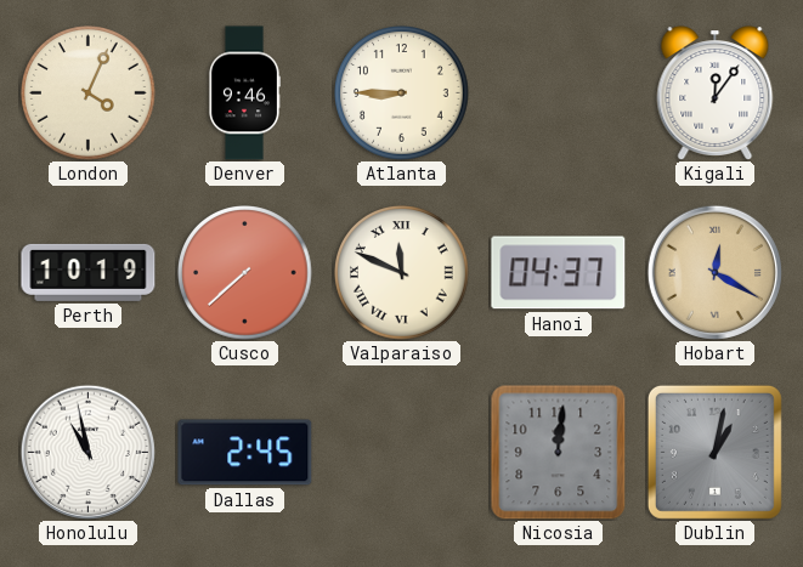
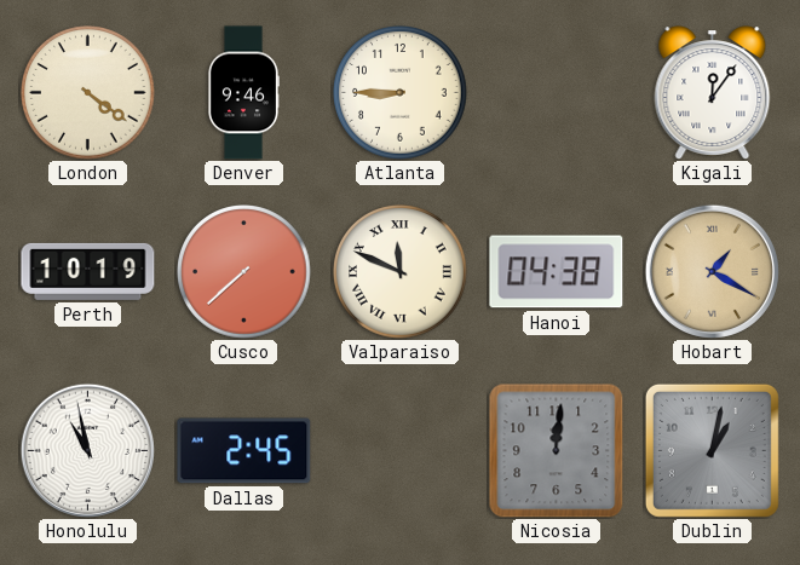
London: 4:04 -> 4:21 (88, 93)
Hanoi: 04:37 -> 04:38 (557, 272)
Hobart: 12:20 -> 1:20 (712, 271)
